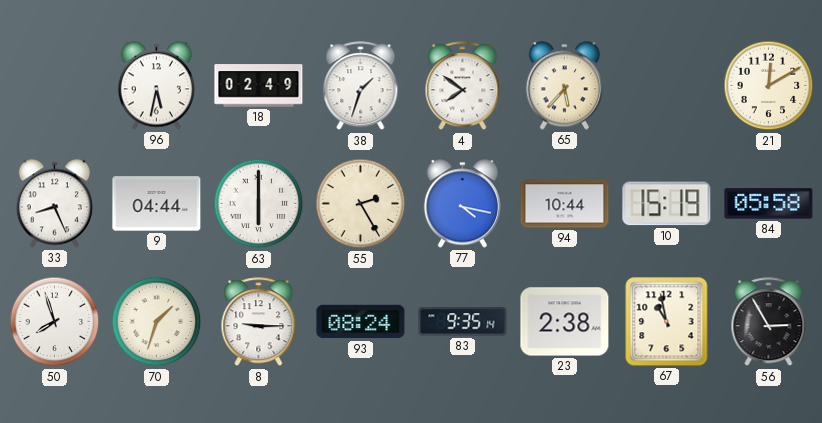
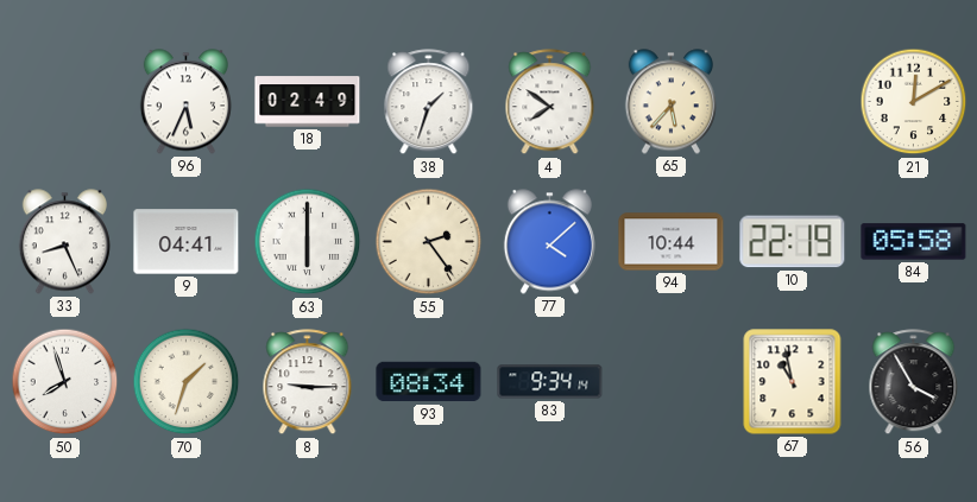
96: 5:32 -> 5:34 (185, 102)
9: 04:44 -> 04:41 (187, 242)
55: 2:25 -> 2:24 (429, 242)
77: 4:17 -> 4:08 (549, 242)
10: 15:19 -> 22:19 (793, 242)
93: 08:24 -> 08:34 (429, 382)
83: 9:35 -> 9:34 (550, 382)
23: 2:38 -> none (565, 322)
56: 2:55 -> 3:55 (914, 382)
